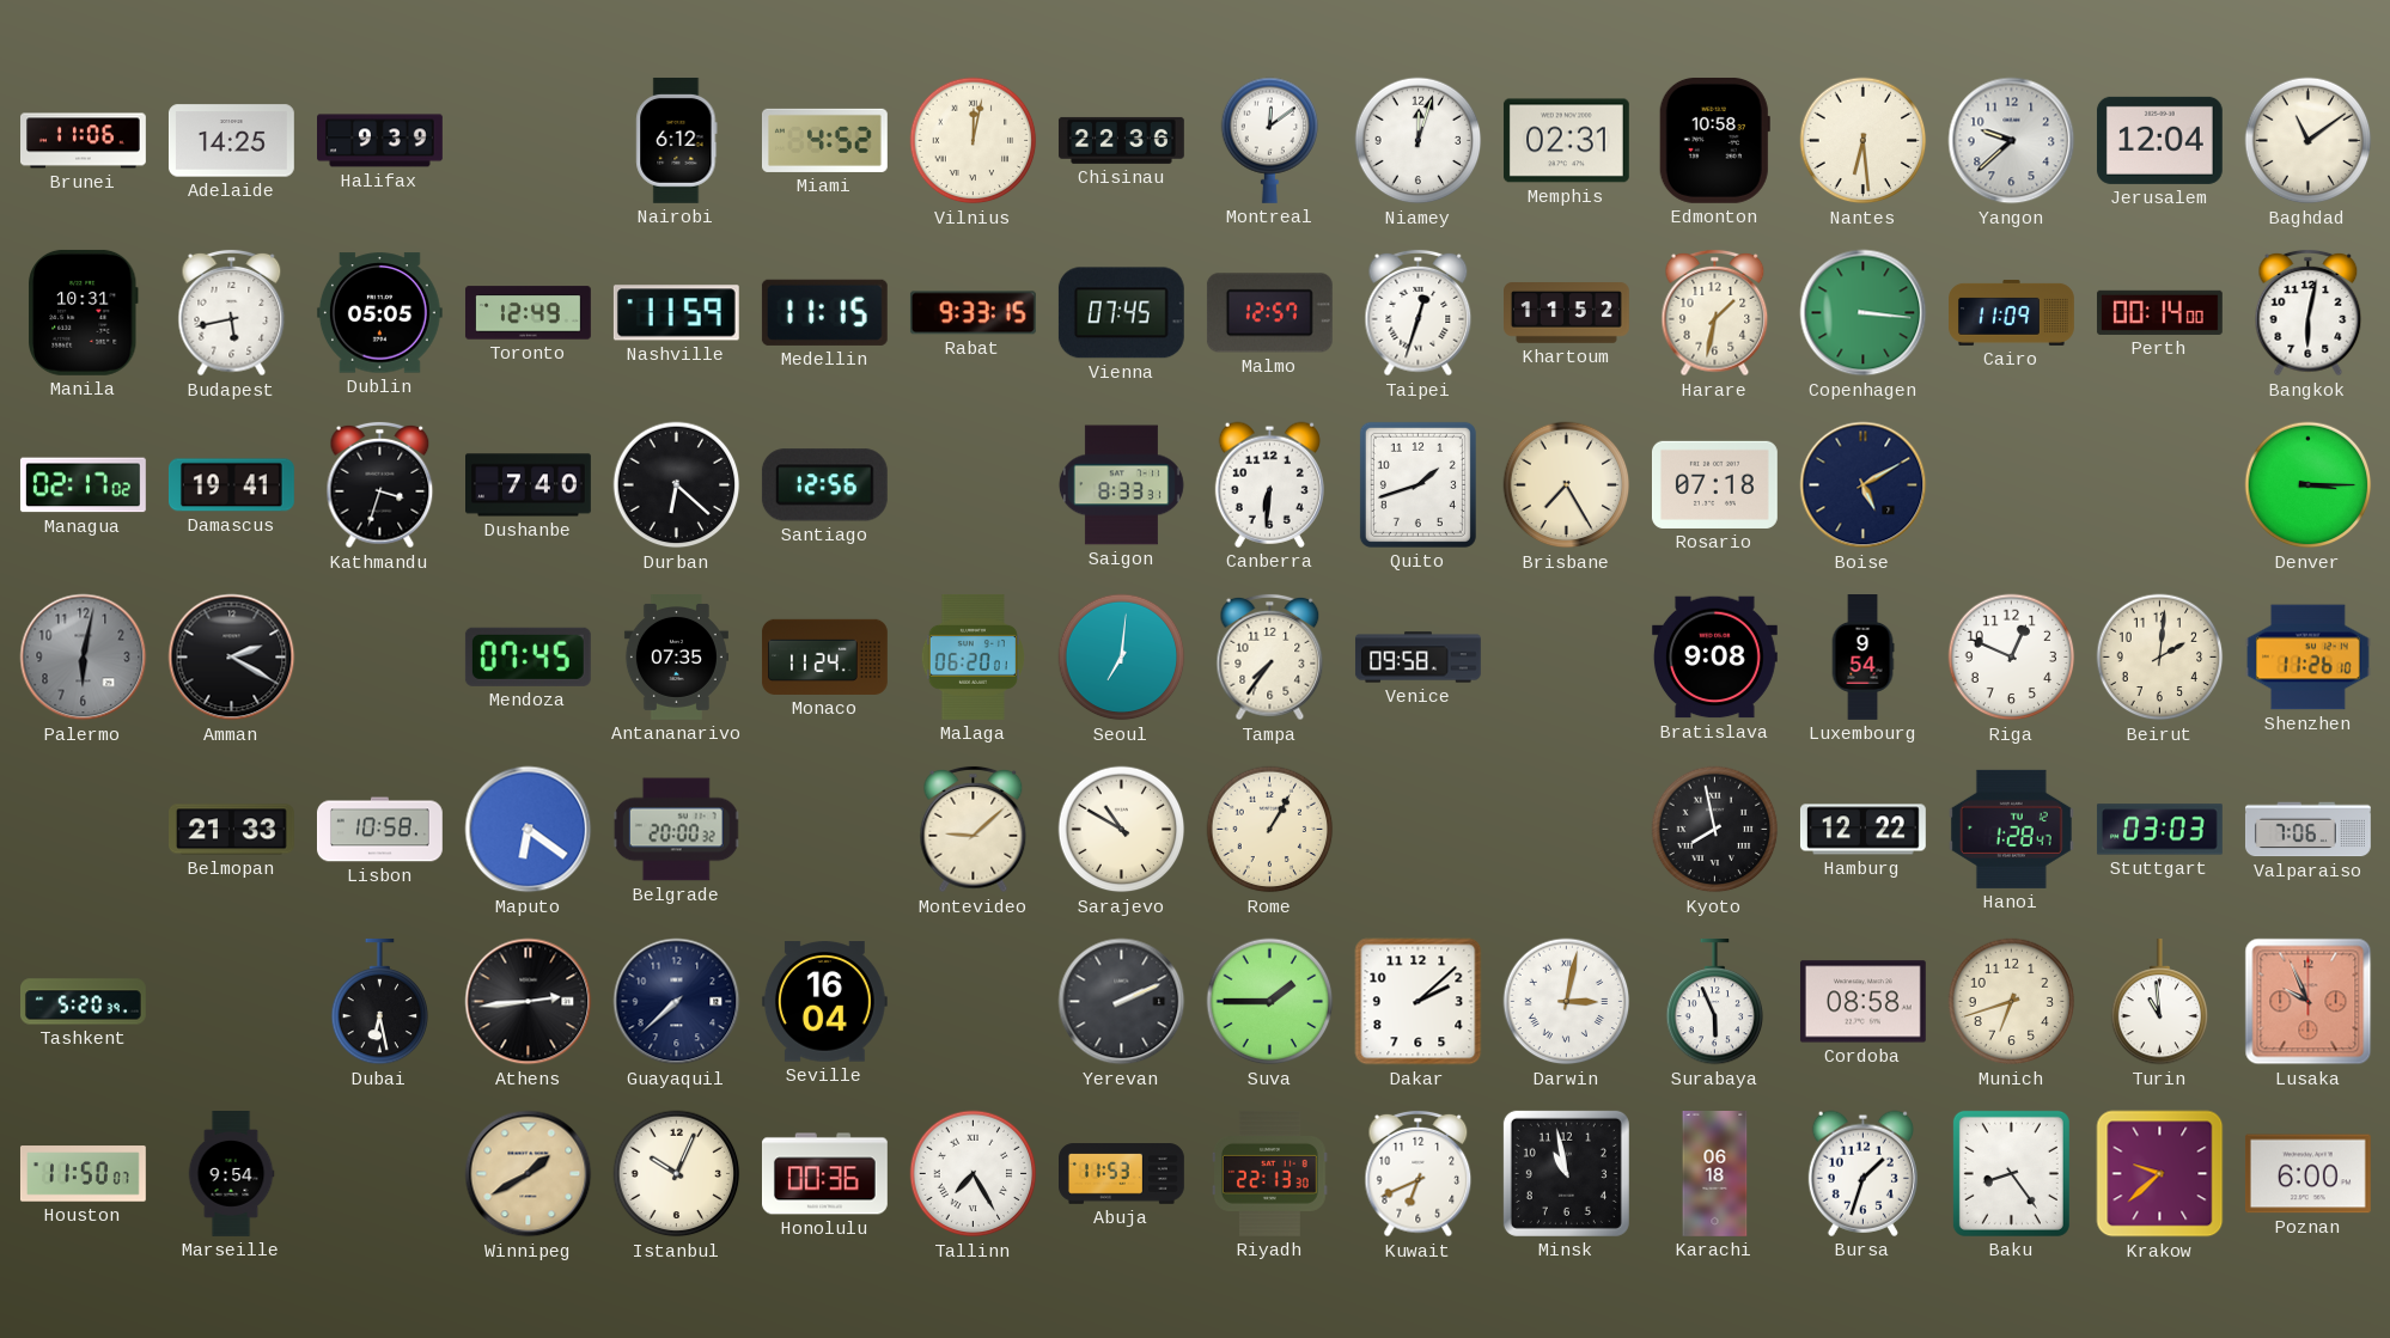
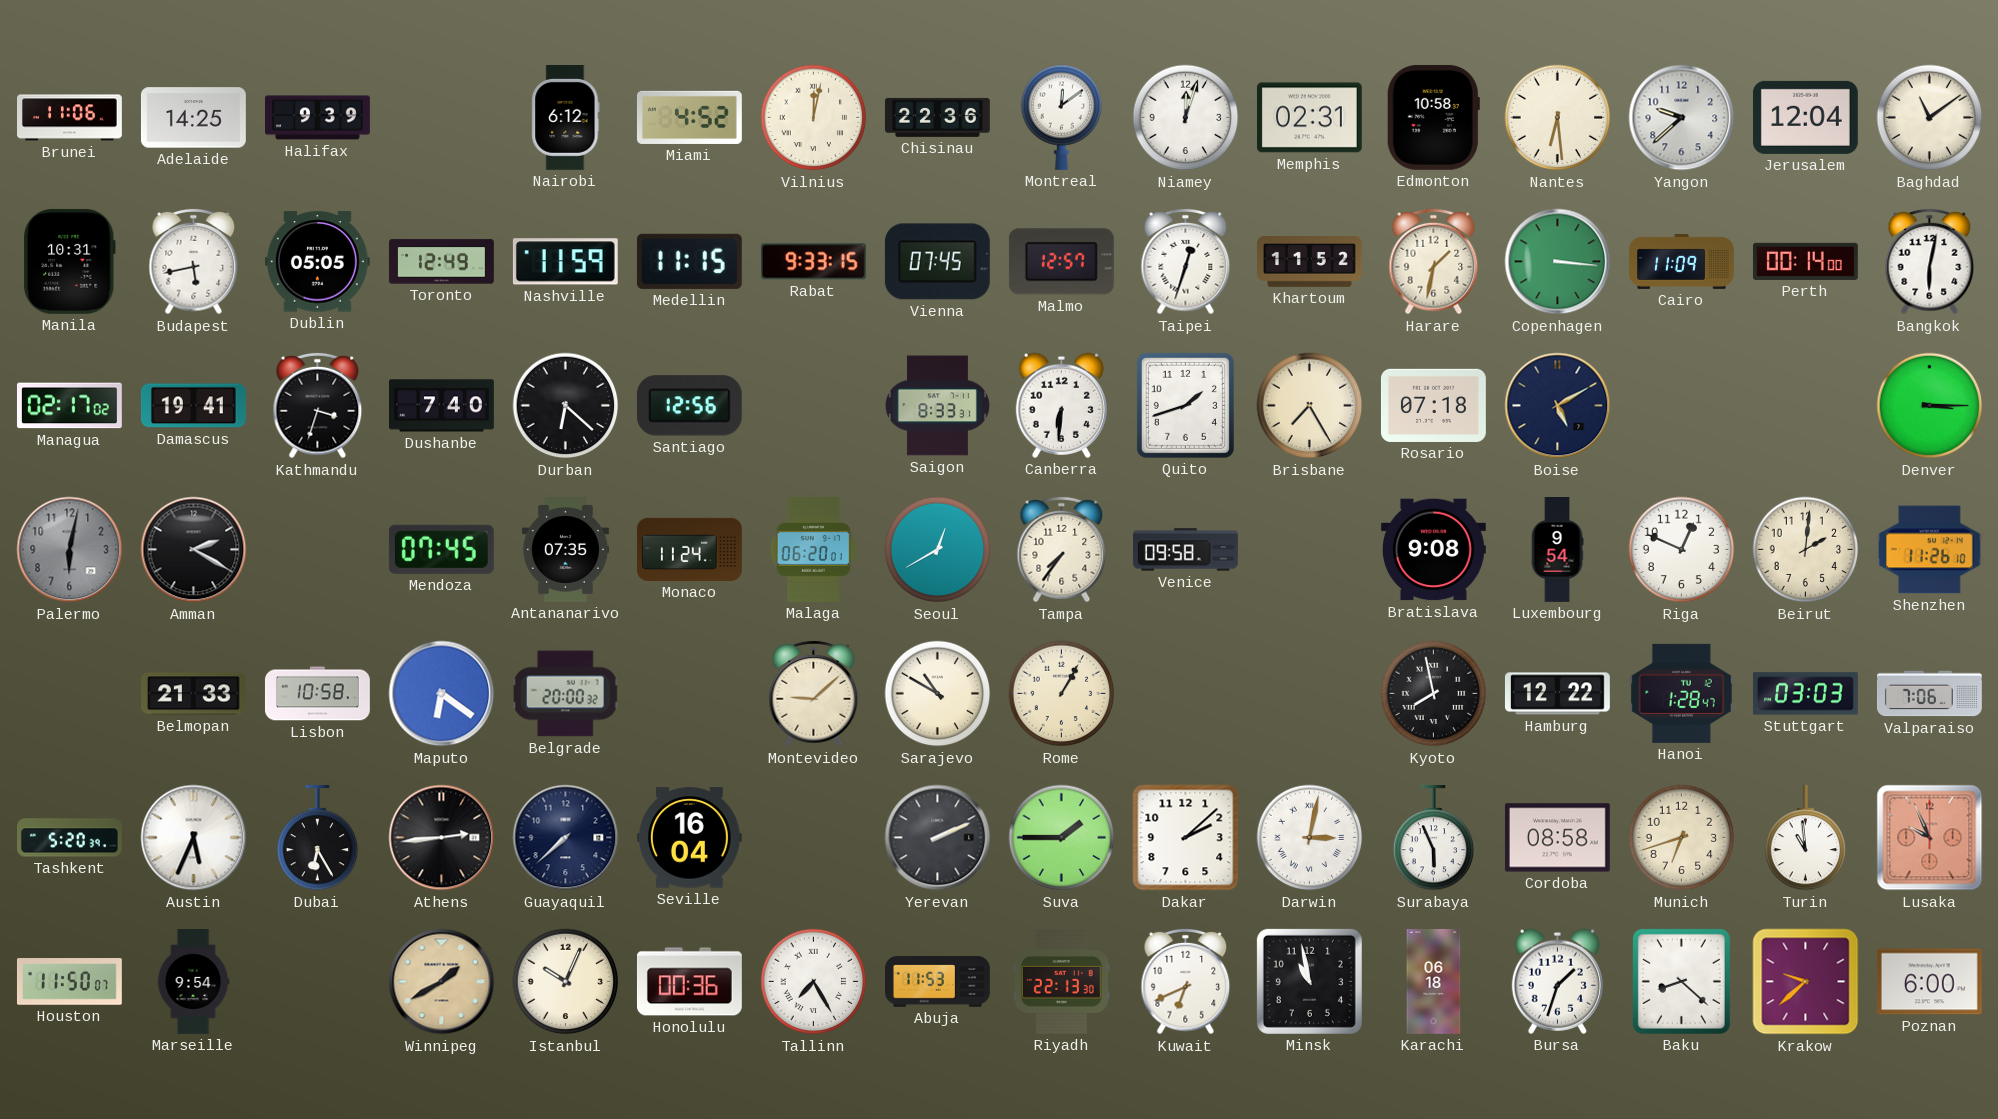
Seoul: 7:01 -> 12:40 (938, 550)
Austin: none -> 5:34 (194, 838)
Dubai: 6:28 -> 6:25 (318, 838)
Baku: 8:24 -> 8:22 (1681, 981)
